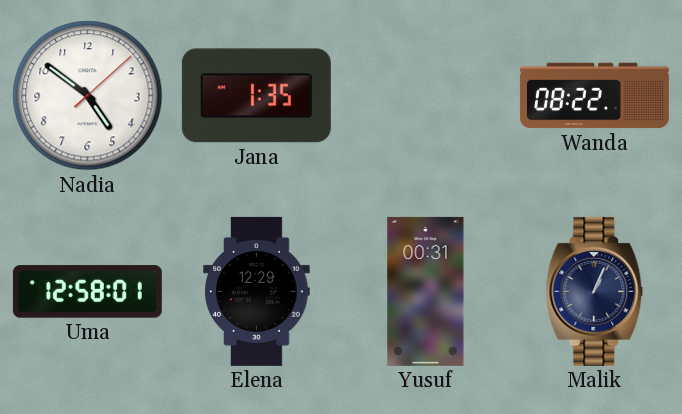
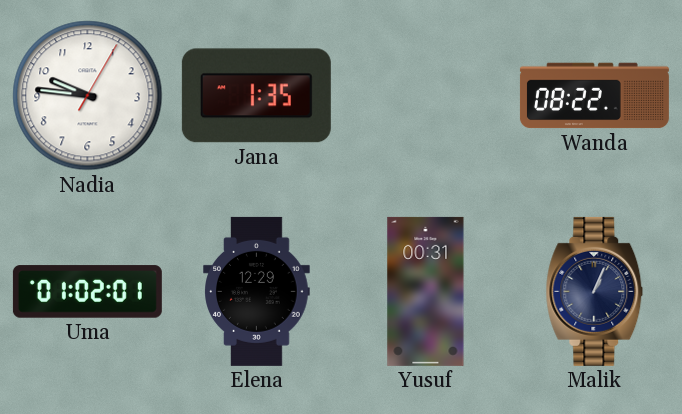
Nadia: 4:51 -> 9:46 (88, 96)
Uma: 12:58 -> 01:02 (87, 292)
